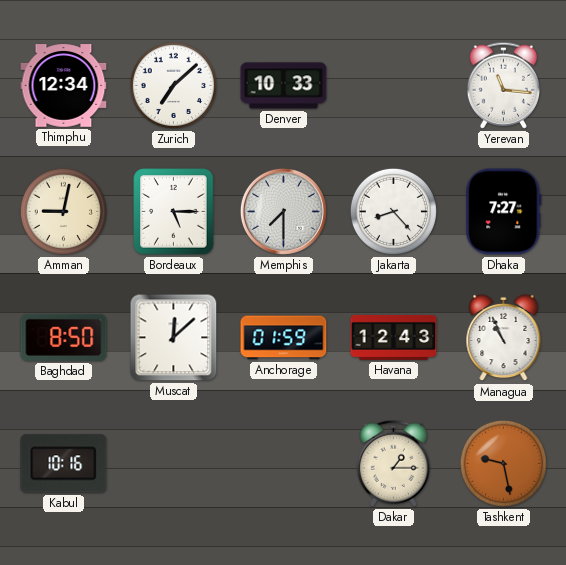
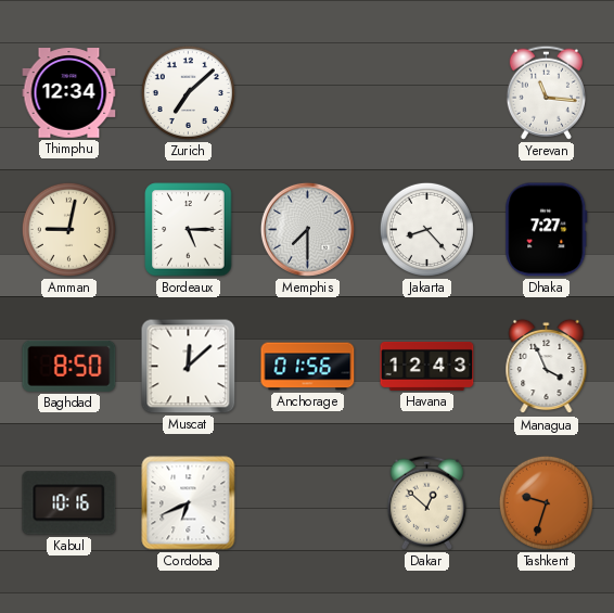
Denver: 10:33 -> none (284, 86)
Anchorage: 01:59 -> 01:56 (308, 367)
Managua: 10:56 -> 3:56 (547, 367)
Cordoba: none -> 6:41 (189, 503)
Dakar: 1:15 -> 12:52 (426, 502)
Tashkent: 9:28 -> 9:33 (546, 502)
